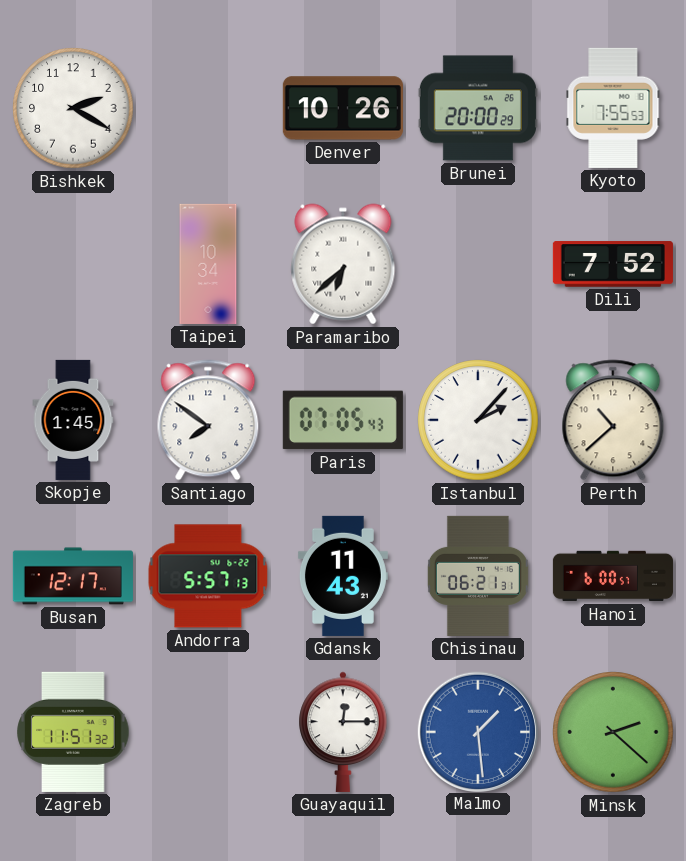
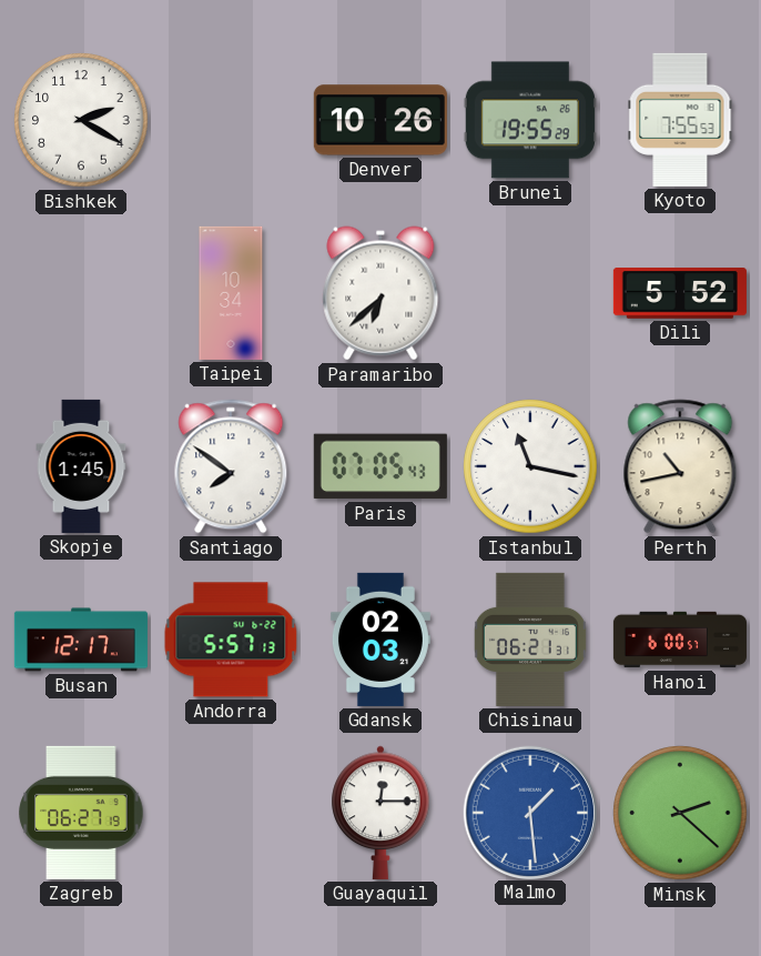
Brunei: 20:00 -> 19:55 (530, 120)
Dili: 7:52 -> 5:52 (680, 293)
Istanbul: 2:07 -> 11:17 (530, 466)
Perth: 10:38 -> 10:43 (680, 466)
Gdansk: 11:43 -> 02:03 (380, 640)
Zagreb: 11:51 -> 06:27 (81, 813)
